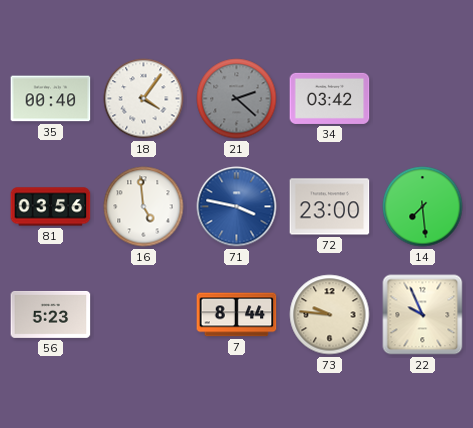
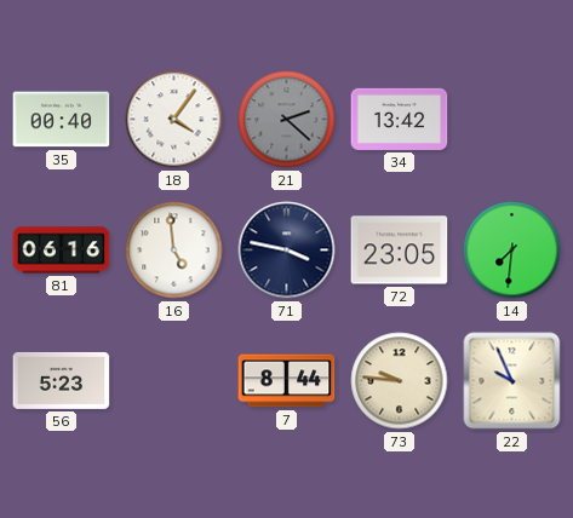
34: 03:42 -> 13:42 (400, 119)
81: 03:56 -> 06:16 (62, 251)
71 dial: blue -> navy (287, 251)
72: 23:00 -> 23:05 (400, 251)
14: 7:29 -> 7:31 (512, 251)
